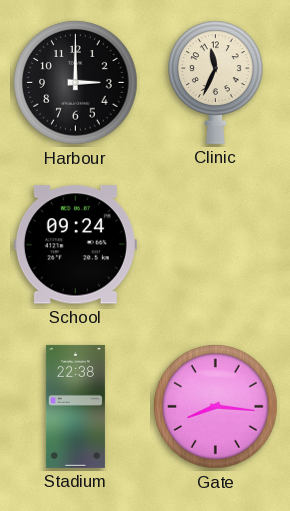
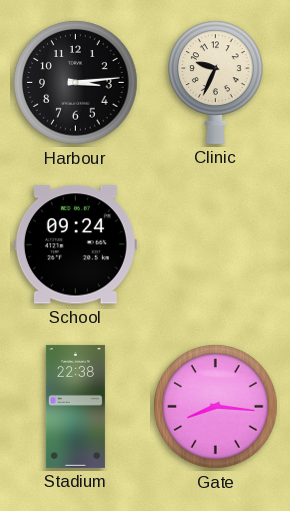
Harbour: 3:00 -> 3:14 (76, 83)
Clinic: 11:34 -> 9:34 (216, 82)
